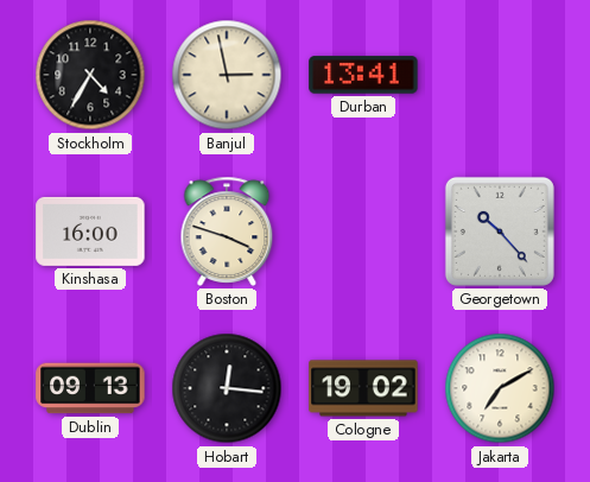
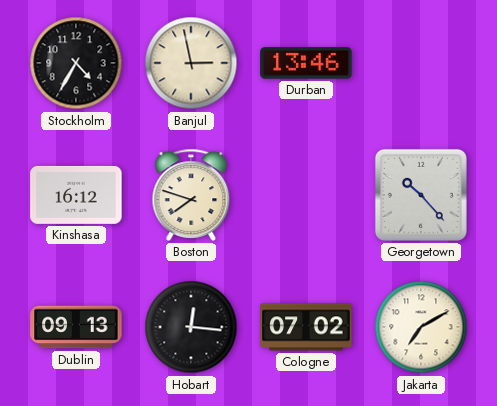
Durban: 13:41 -> 13:46 (306, 63)
Kinshasa: 16:00 -> 16:12 (76, 195)
Boston: 3:48 -> 7:48 (191, 195)
Cologne: 19:02 -> 07:02 (306, 327)
